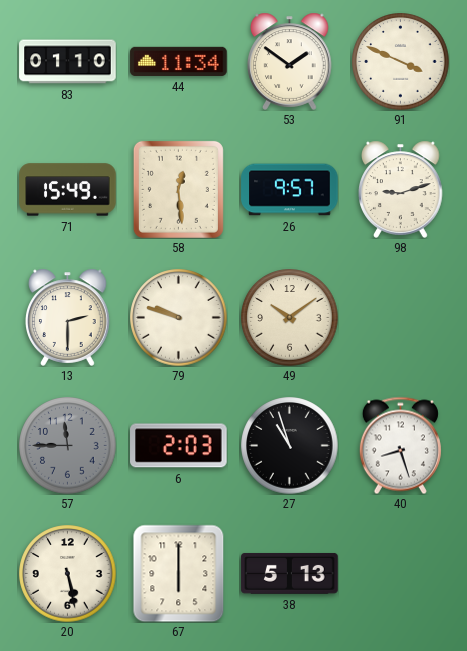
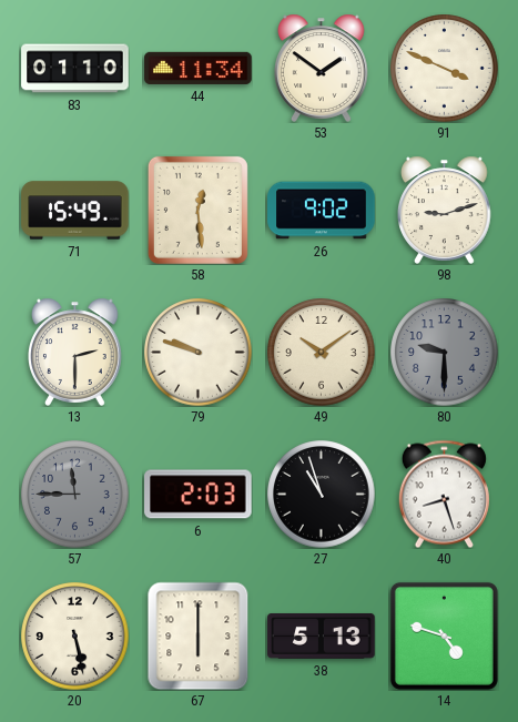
26: 9:57 -> 9:02 (322, 211)
80: none -> 9:30 (445, 353)
14: none -> 4:48 (444, 635)
